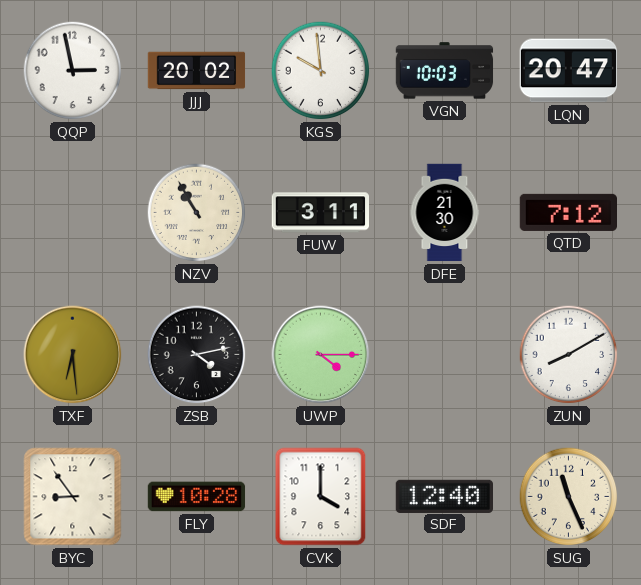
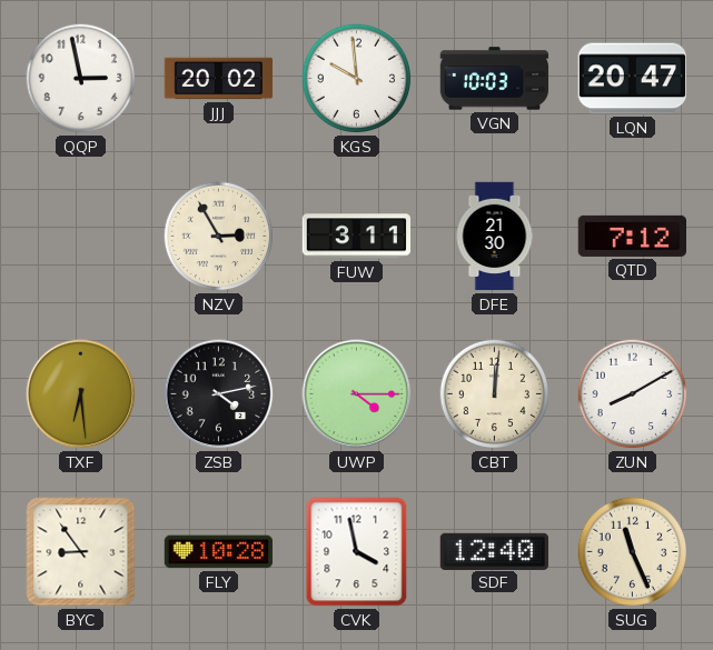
NZV: 10:55 -> 2:55 (219, 237)
CBT: none -> 12:01 (495, 394)
CVK: 4:00 -> 3:58 (357, 552)
